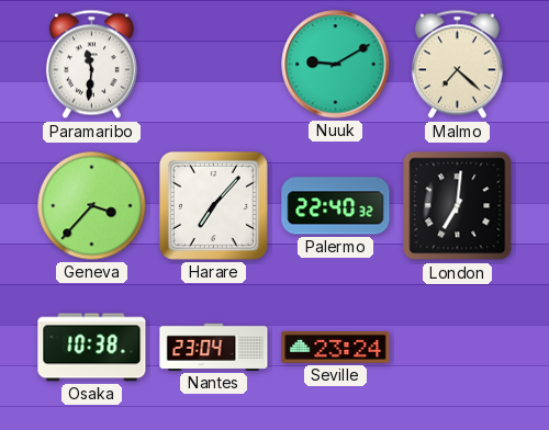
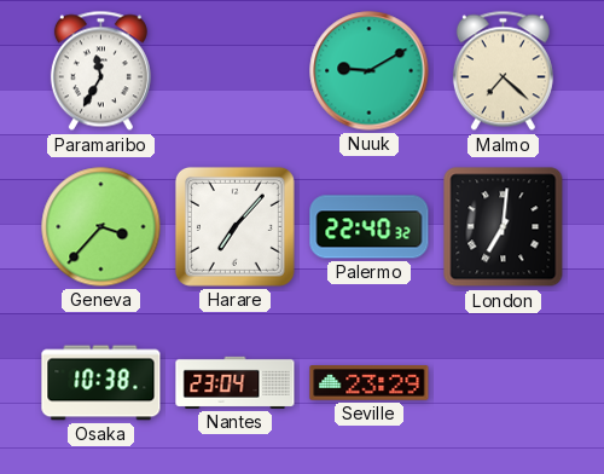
Paramaribo: 11:31 -> 11:35 (100, 71)
Seville: 23:24 -> 23:29 (370, 383)
